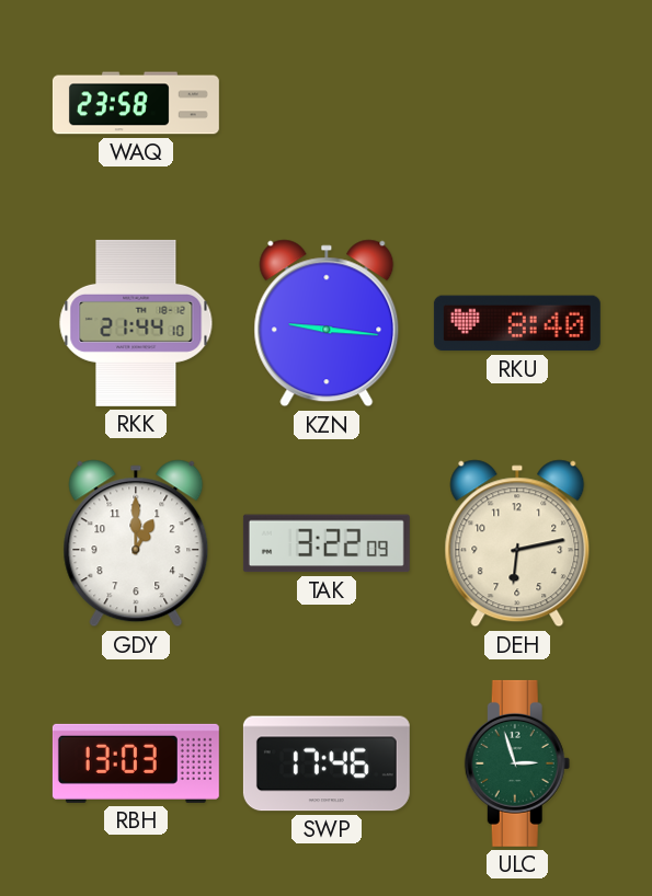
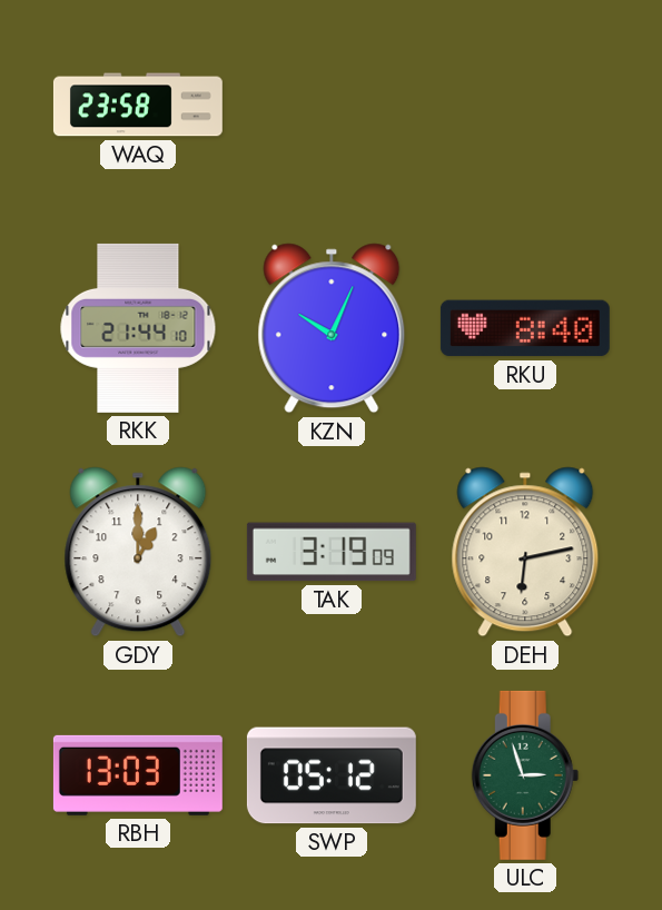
KZN: 9:16 -> 10:04 (332, 328)
TAK: 3:22 -> 3:19 (332, 552)
SWP: 17:46 -> 05:12 (332, 775)
